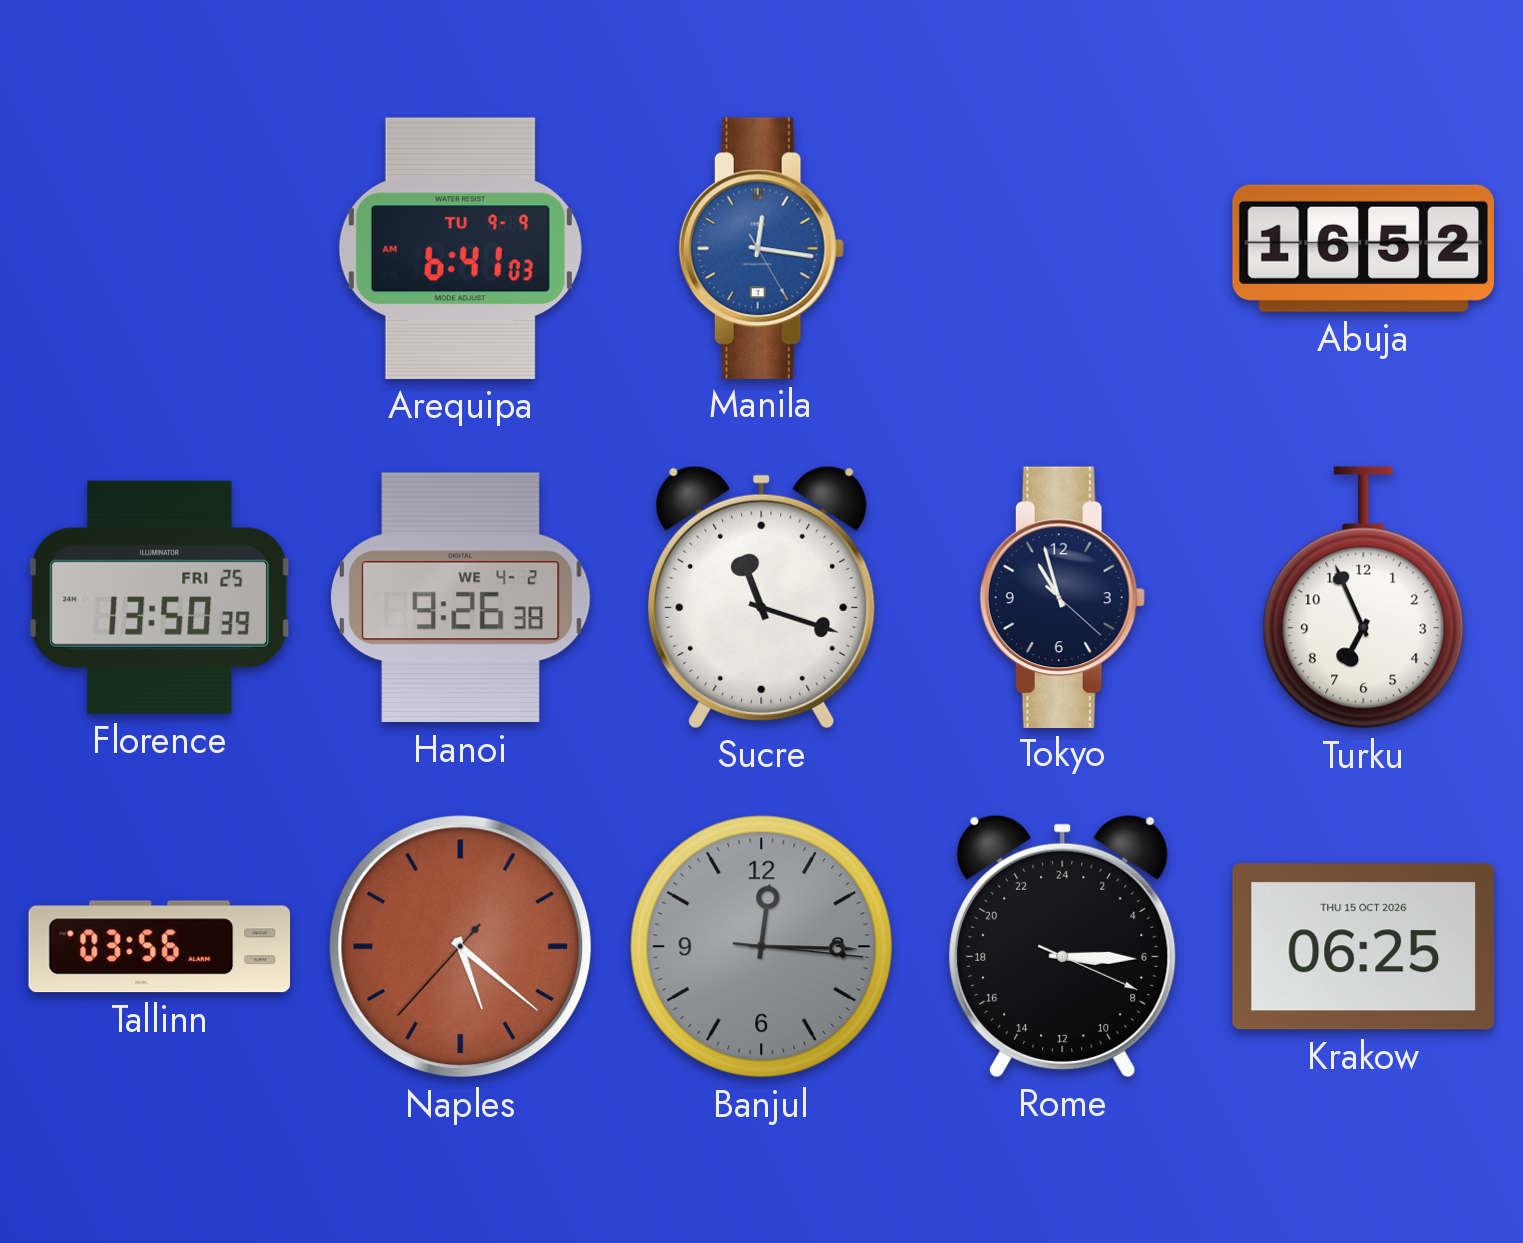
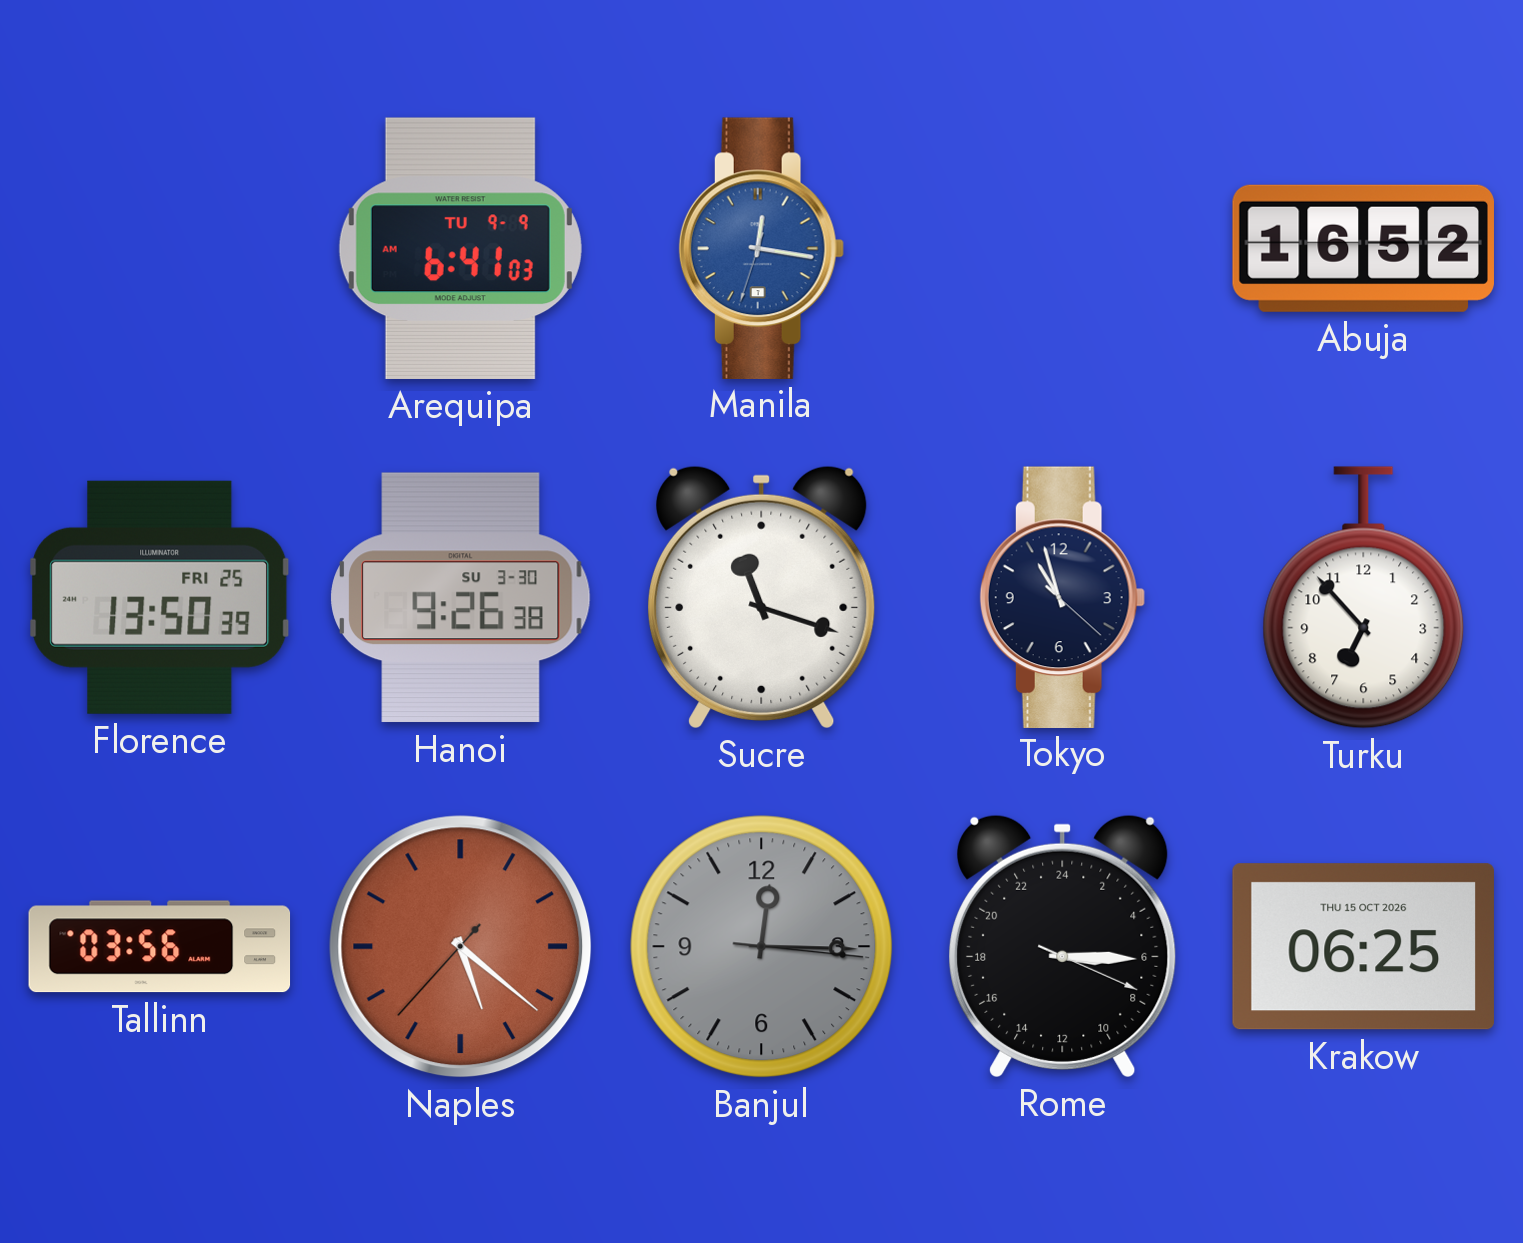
Manila: 12:16:25 -> 12:16:33 (761, 248)
Hanoi date: WE 4-2 -> SU 3-30 (461, 598)
Turku: 6:56 -> 6:53 (1364, 598)
